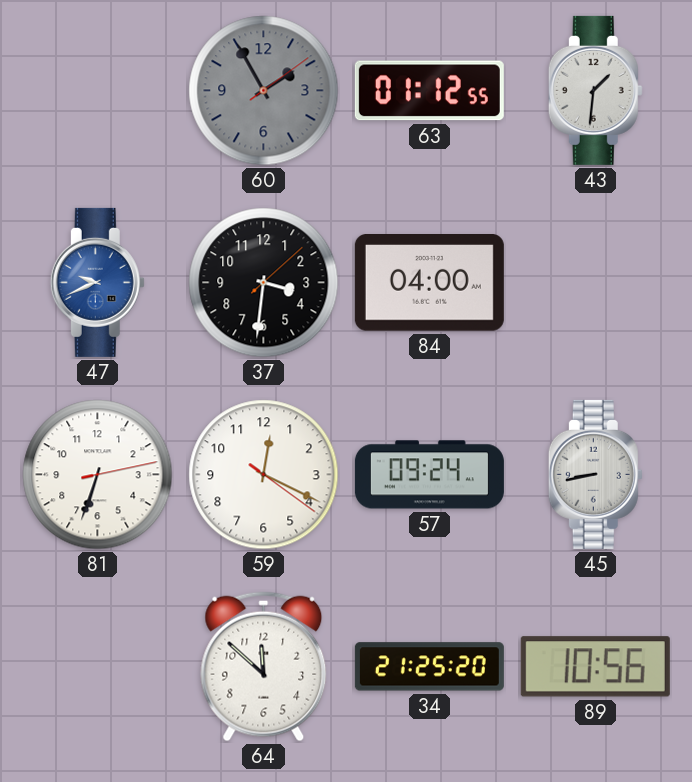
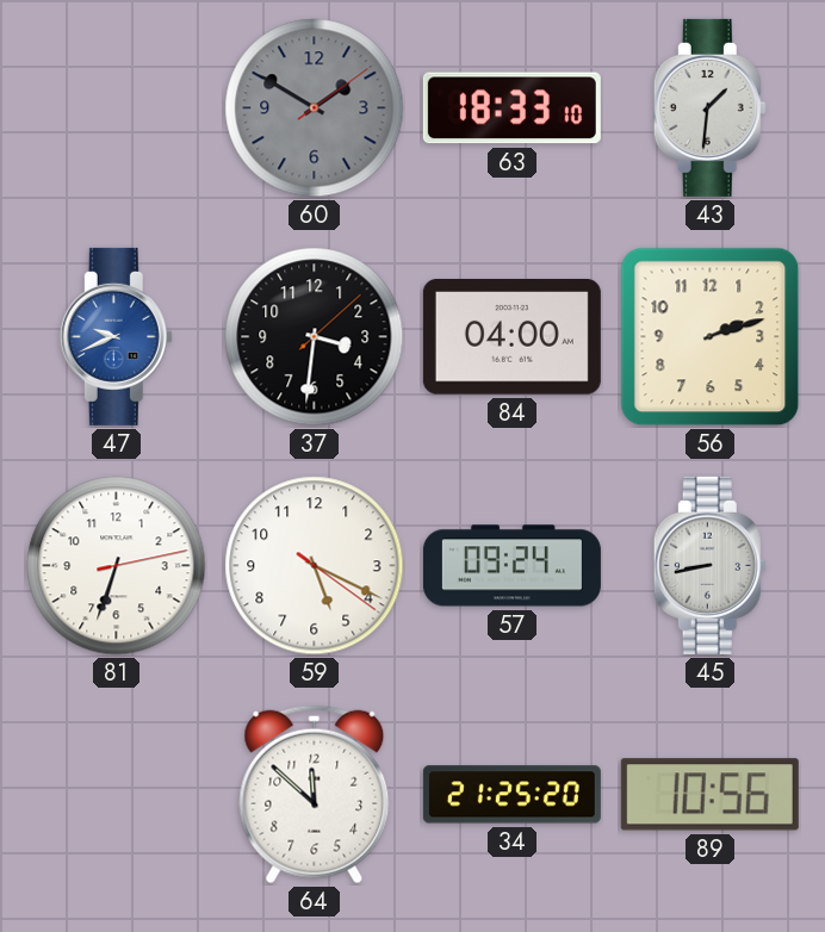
60: 1:55 -> 1:50 (315, 108)
63: 01:12 -> 18:33 (511, 108)
56: none -> 2:12 (711, 337)
59: 12:19 -> 5:19 (315, 566)
